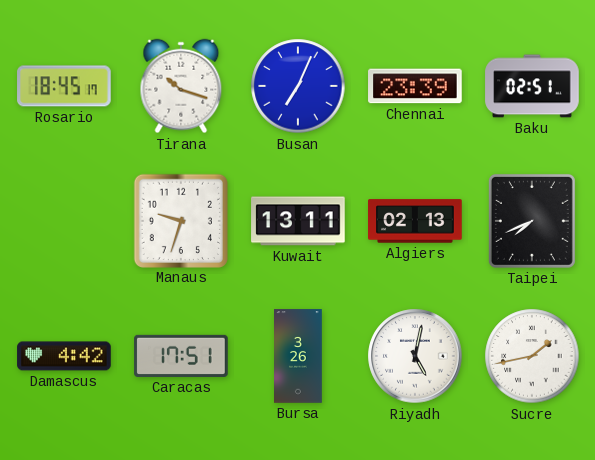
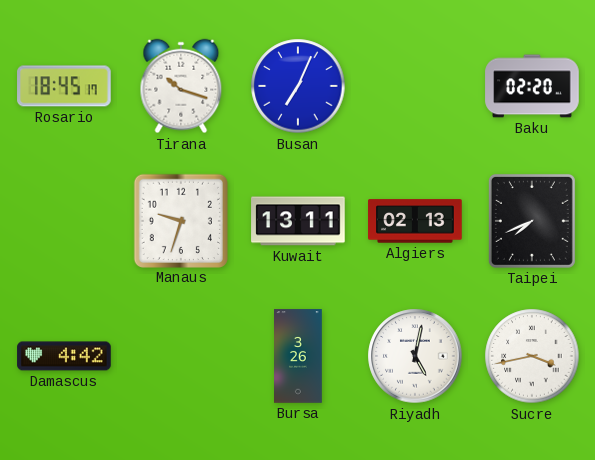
Chennai: 23:39 -> none (415, 86)
Baku: 02:51 -> 02:20 (532, 86)
Caracas: 17:51 -> none (181, 356)
Sucre: 1:43 -> 3:43 (532, 356)
